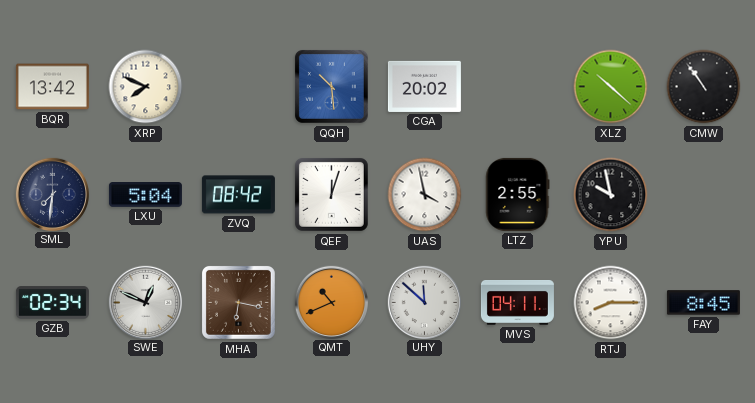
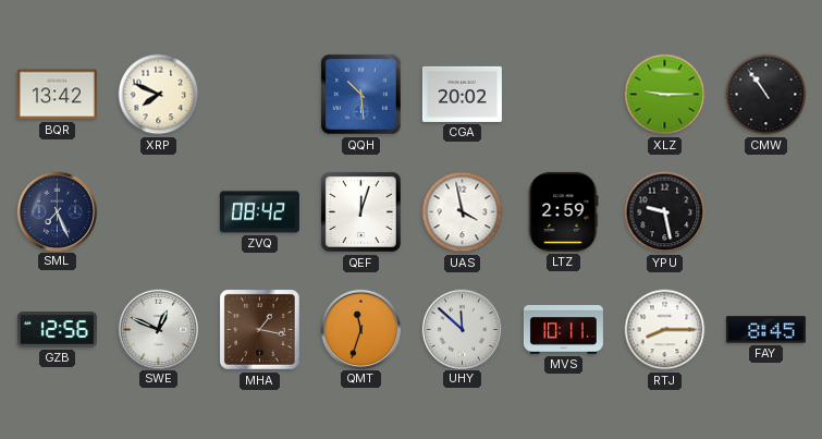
XLZ: 10:22 -> 9:15 (665, 95)
SML: 7:31 -> 7:26 (57, 211)
LXU: 5:04 -> none (145, 195)
LTZ: 2:55 -> 2:59 (564, 211)
YPU: 9:58 -> 9:28 (665, 212)
GZB: 02:34 -> 12:56 (57, 330)
MHA: 6:17 -> 1:17 (259, 329)
QMT: 10:41 -> 11:33 (360, 329)
MVS: 04:11 -> 10:11 (563, 330)
